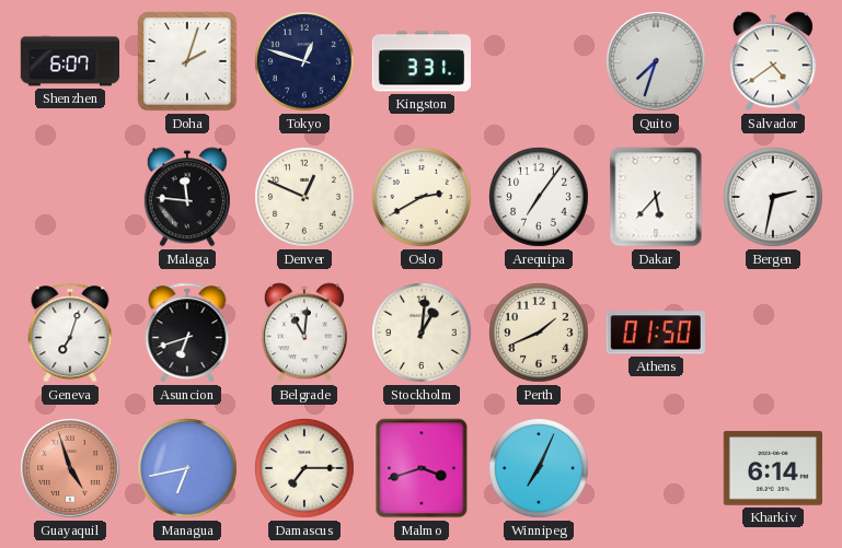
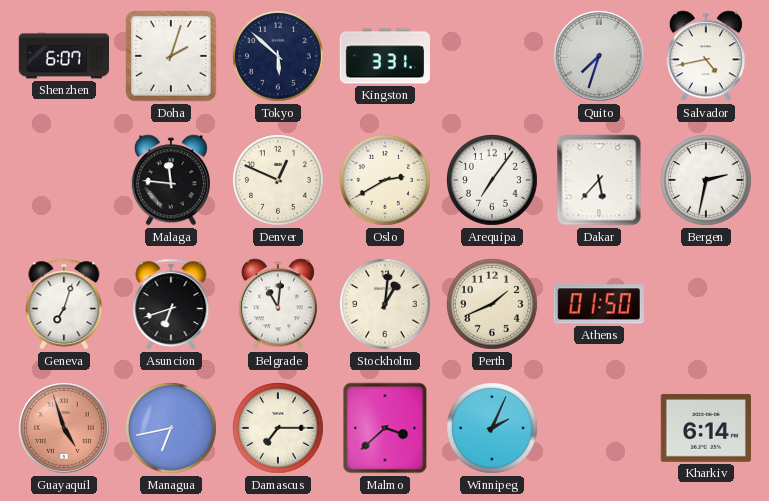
Tokyo: 12:48 -> 5:52 (279, 57)
Salvador: 4:39 -> 4:43 (706, 56)
Malmo: 3:42 -> 3:38 (385, 428)
Winnipeg: 7:04 -> 2:04 (493, 429)
